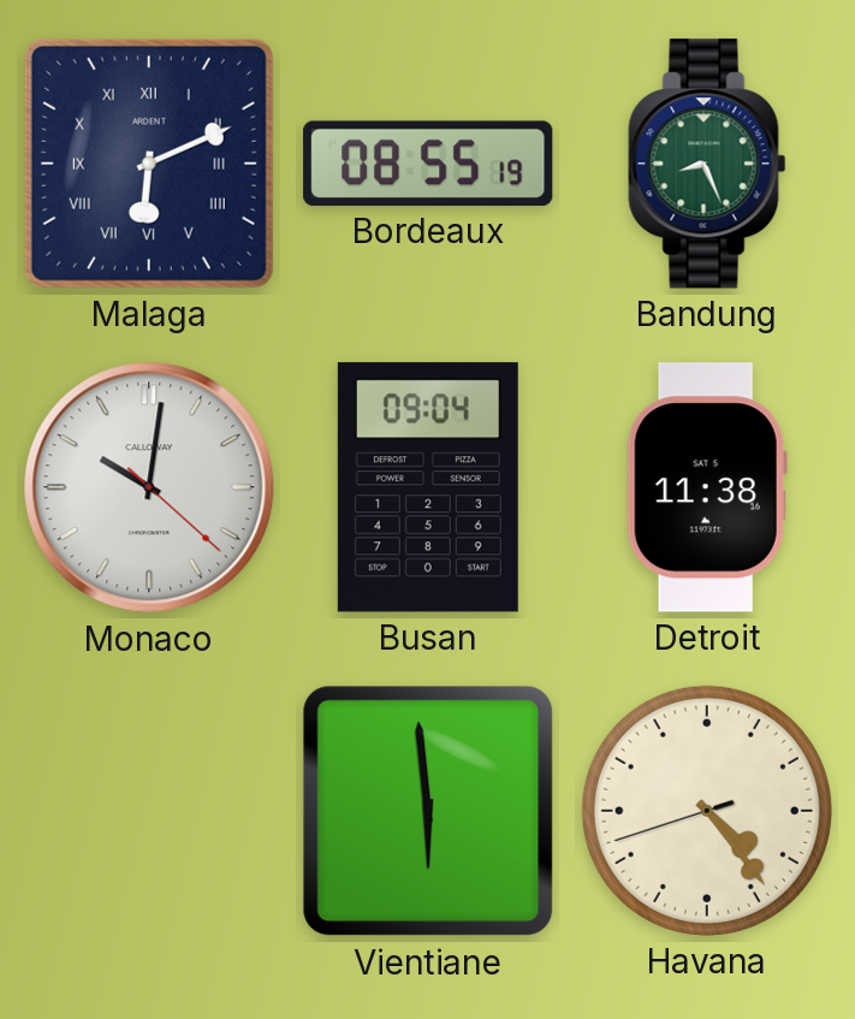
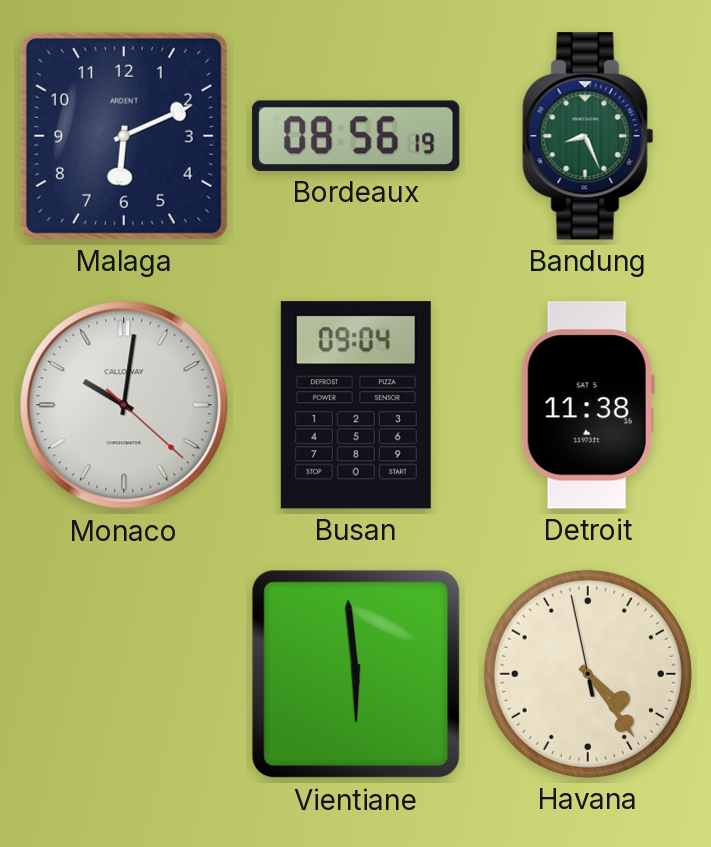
Malaga numerals: Roman -> Arabic (124, 136)
Bordeaux: 08:55 -> 08:56 (356, 136)
Havana: 4:23:42 -> 4:23:58 (588, 674)
